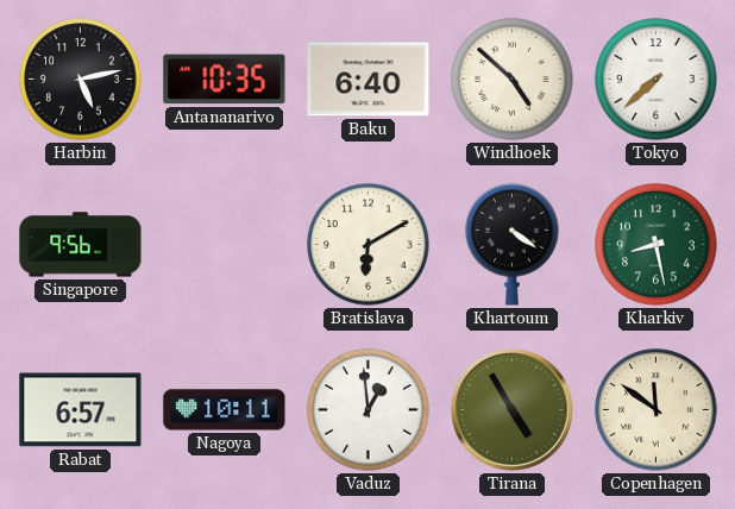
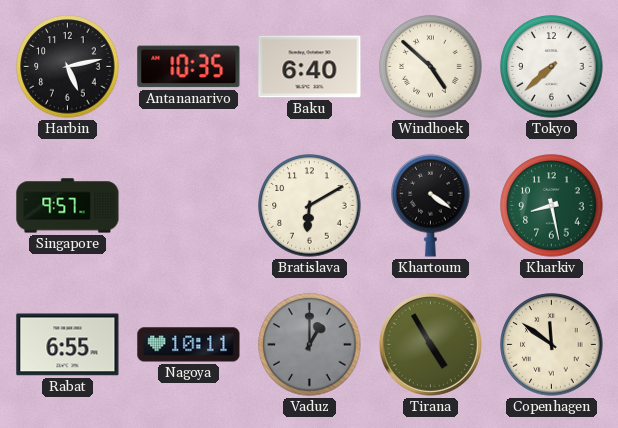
Singapore: 9:56 -> 9:57 (68, 206)
Rabat: 6:57 -> 6:55 (68, 345)
Vaduz: 12:59 -> 1:00 (310, 345)
Vaduz dial: white -> grey (310, 345)
